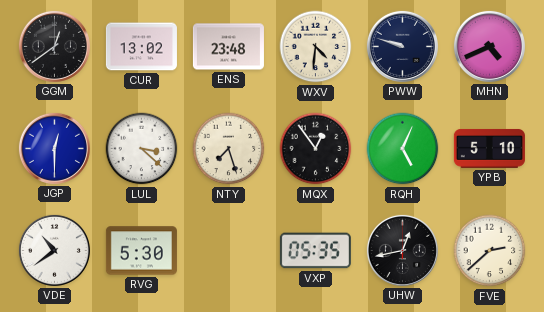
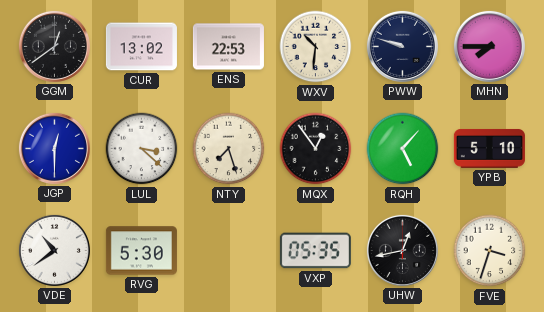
ENS: 23:48 -> 22:53 (228, 47)
WXV: 4:31 -> 10:31 (316, 47)
MHN: 4:41 -> 7:45 (489, 46)
RQH: 5:04 -> 5:07 (403, 149)
FVE: 2:38 -> 3:33 (490, 251)
